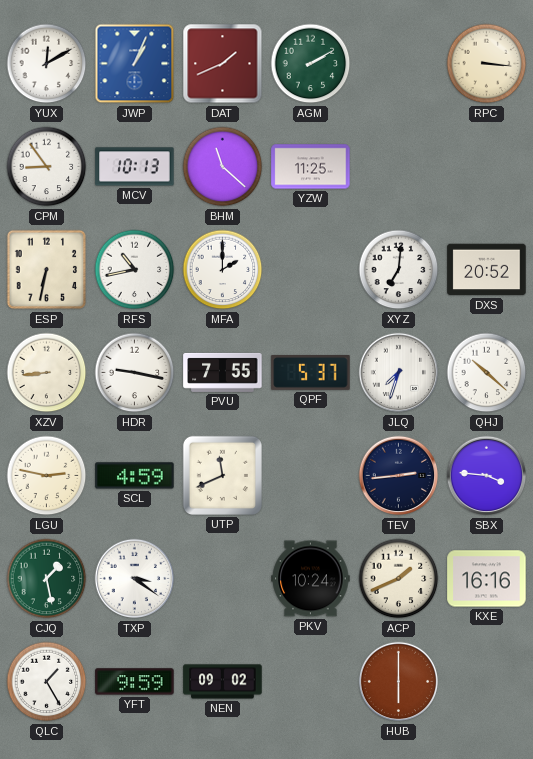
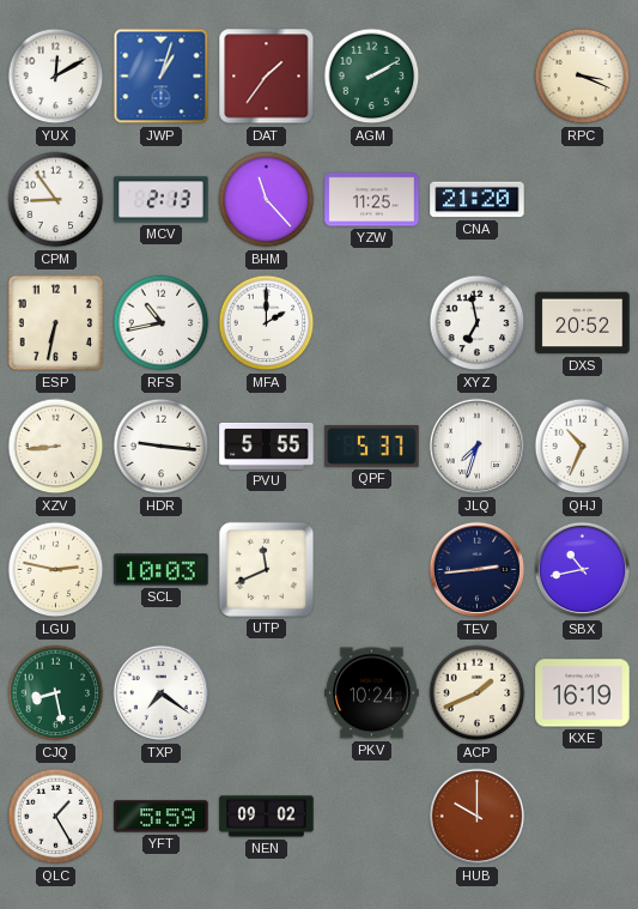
JWP: 1:04 -> 1:03 (162, 77)
DAT: 1:41 -> 1:36 (267, 77)
RPC: 3:16 -> 3:19 (583, 77)
MCV: 10:13 -> 2:13 (162, 200)
BHM: 11:22 -> 11:23 (267, 200)
CNA: none -> 21:20 (478, 200)
XYZ: 7:01 -> 6:58 (478, 323)
HDR: 9:17 -> 9:16 (162, 447)
PVU: 7:55 -> 5:55 (267, 446)
QHJ: 10:22 -> 10:34 (583, 447)
SCL: 4:59 -> 10:03 (162, 570)
SBX: 3:46 -> 10:43 (583, 570)
CJQ: 1:28 -> 8:28 (56, 693)
TXP: 3:21 -> 7:21 (162, 693)
KXE: 16:16 -> 16:19 (583, 693)
YFT: 9:59 -> 5:59 (162, 817)
HUB: 6:00 -> 10:00 (478, 817)
